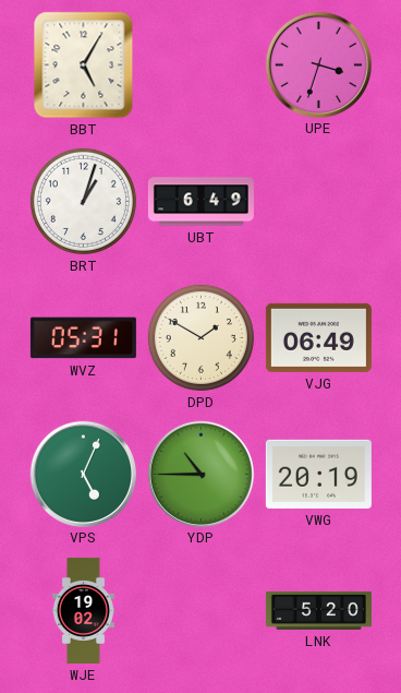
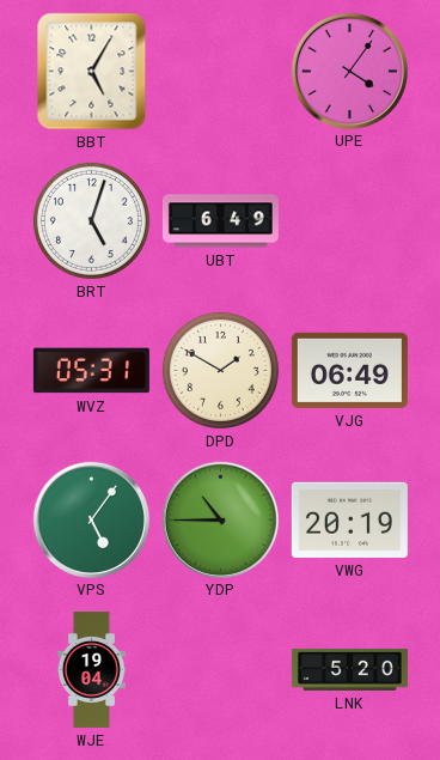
UPE: 3:33 -> 4:06 (349, 71)
BRT: 1:03 -> 5:03 (91, 220)
VPS: 5:04 -> 5:06 (91, 519)
WJE: 19:02 -> 19:04 (91, 669)
